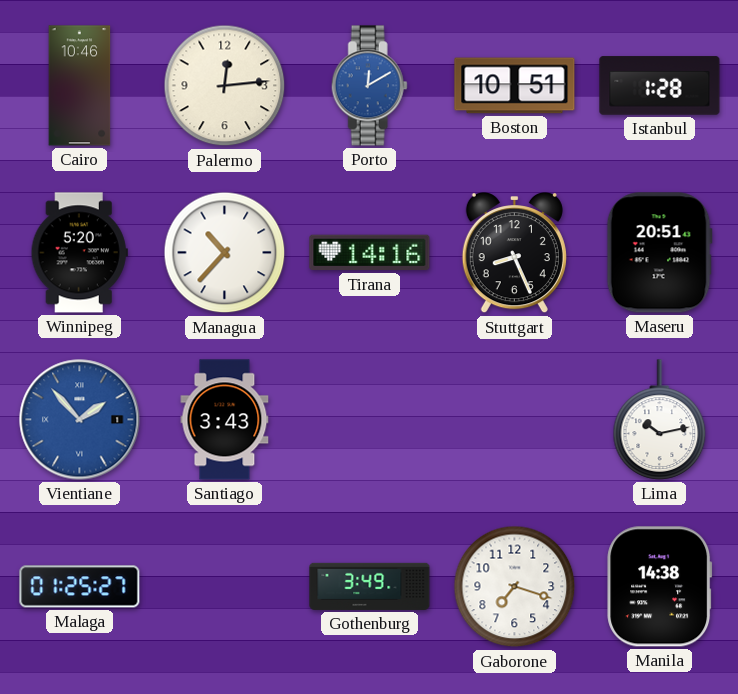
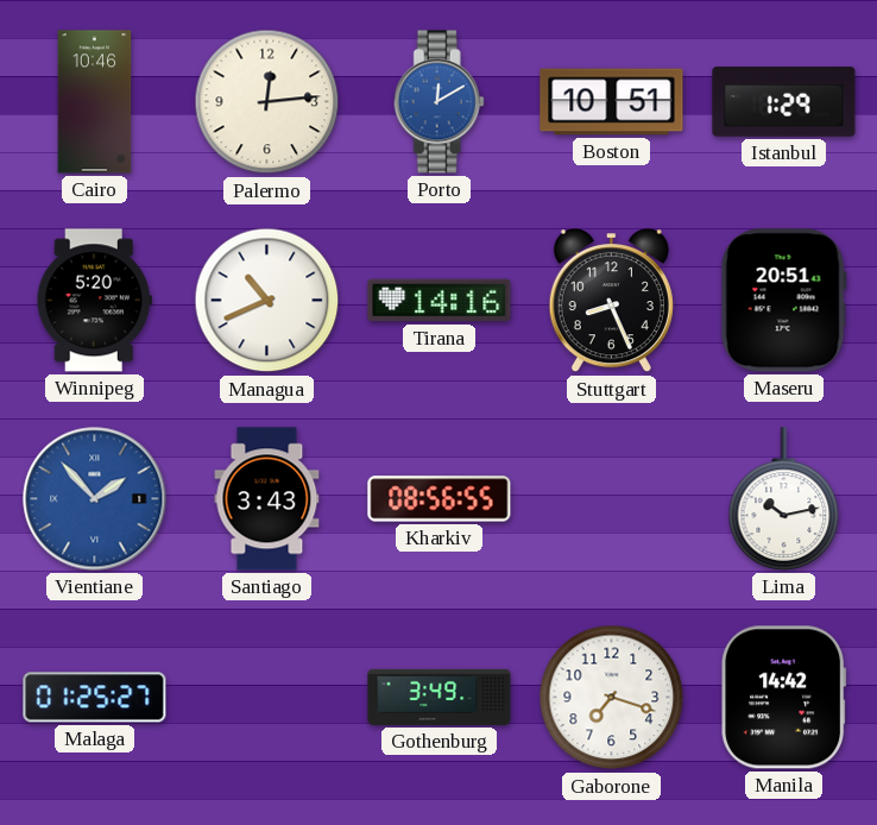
Istanbul: 1:28 -> 1:29 (784, 102)
Managua: 10:37 -> 10:41 (267, 301)
Kharkiv: none -> 08:56 (440, 499)
Manila: 14:38 -> 14:42 (784, 698)
